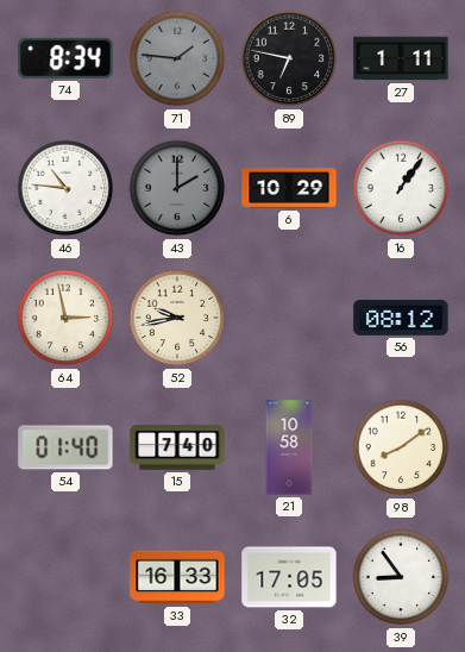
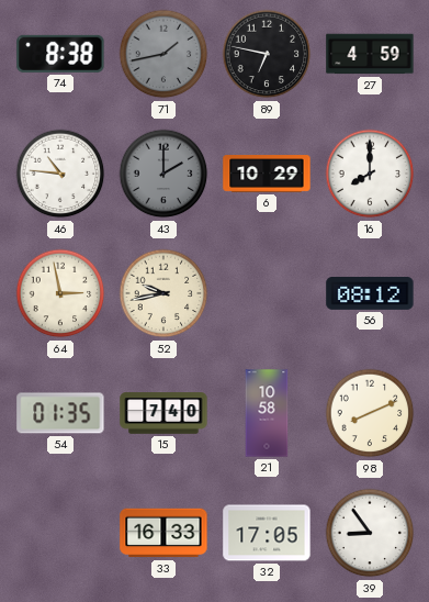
74: 8:34 -> 8:38 (60, 54)
71: 1:46 -> 1:43 (163, 54)
27: 1:11 -> 4:59 (370, 54)
16: 1:06 -> 8:00 (370, 174)
54: 01:40 -> 01:35 (60, 413)
98: 8:09 -> 8:11 (370, 413)
